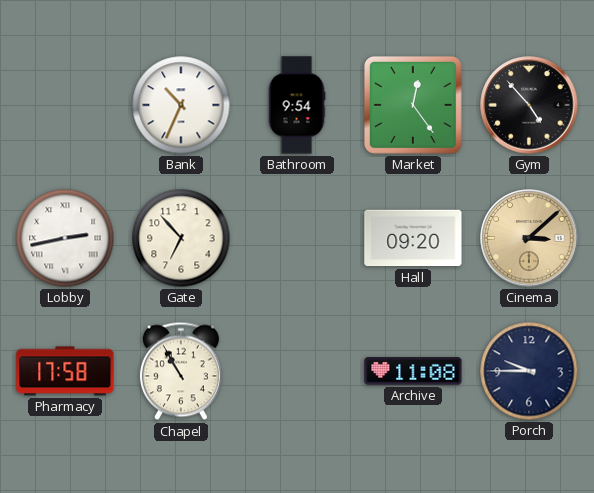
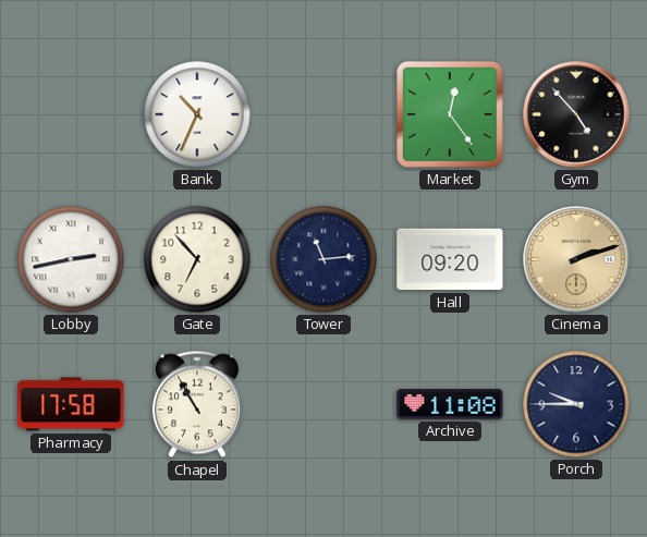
Bathroom: 9:54 -> none (297, 105)
Tower: none -> 11:14 (323, 259)
Cinema: 3:08 -> 2:12 (576, 259)
